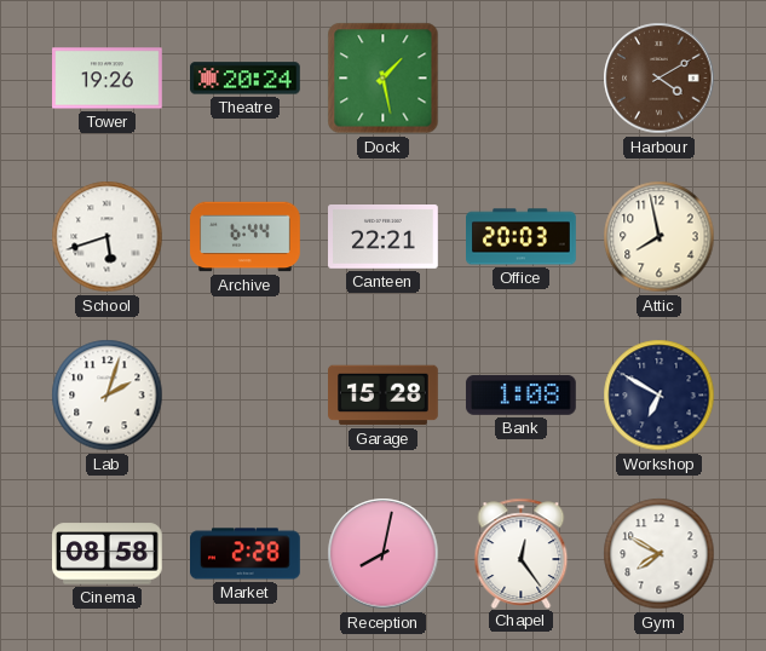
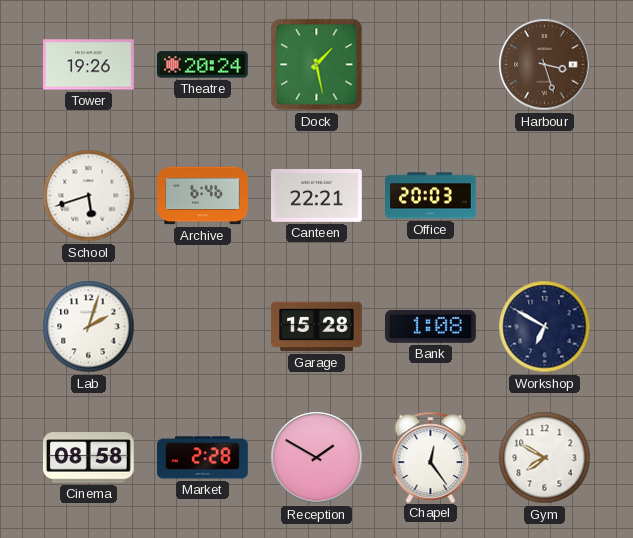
Harbour: 4:10 -> 3:27 (545, 65)
Archive: 6:44 -> 6:46 (203, 196)
Attic: 7:58 -> none (660, 237)
Reception: 8:02 -> 1:50 (317, 458)
